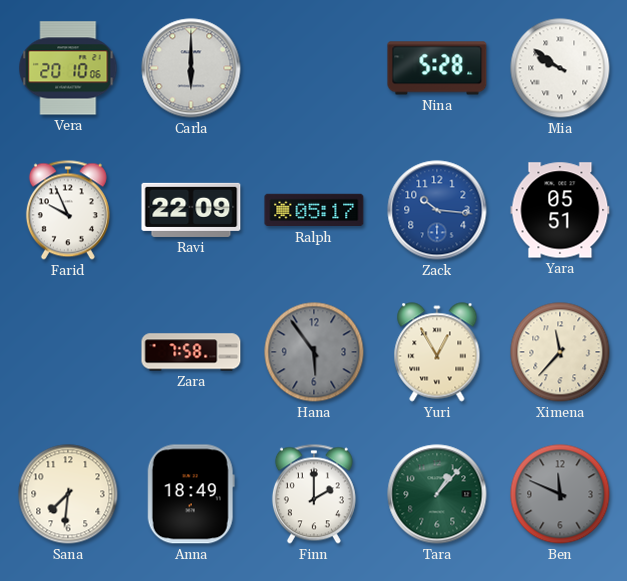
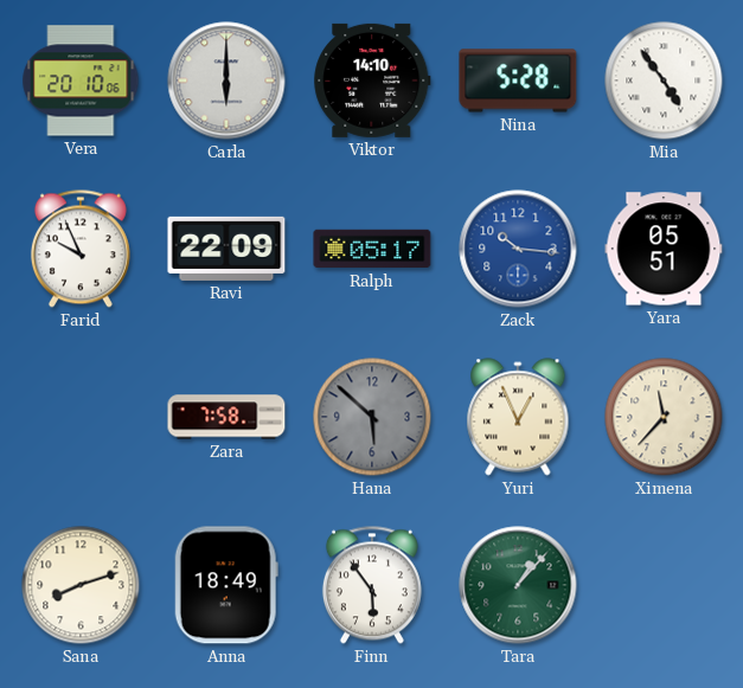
Viktor: none -> 14:10 (372, 81)
Mia: 9:51 -> 4:54 (664, 81)
Hana: 5:54 -> 5:52 (372, 417)
Yuri: 12:55 -> 12:56 (518, 417)
Sana: 7:31 -> 8:12 (81, 585)
Finn: 2:00 -> 5:54 (372, 585)
Ben: 11:49 -> none (560, 494)
